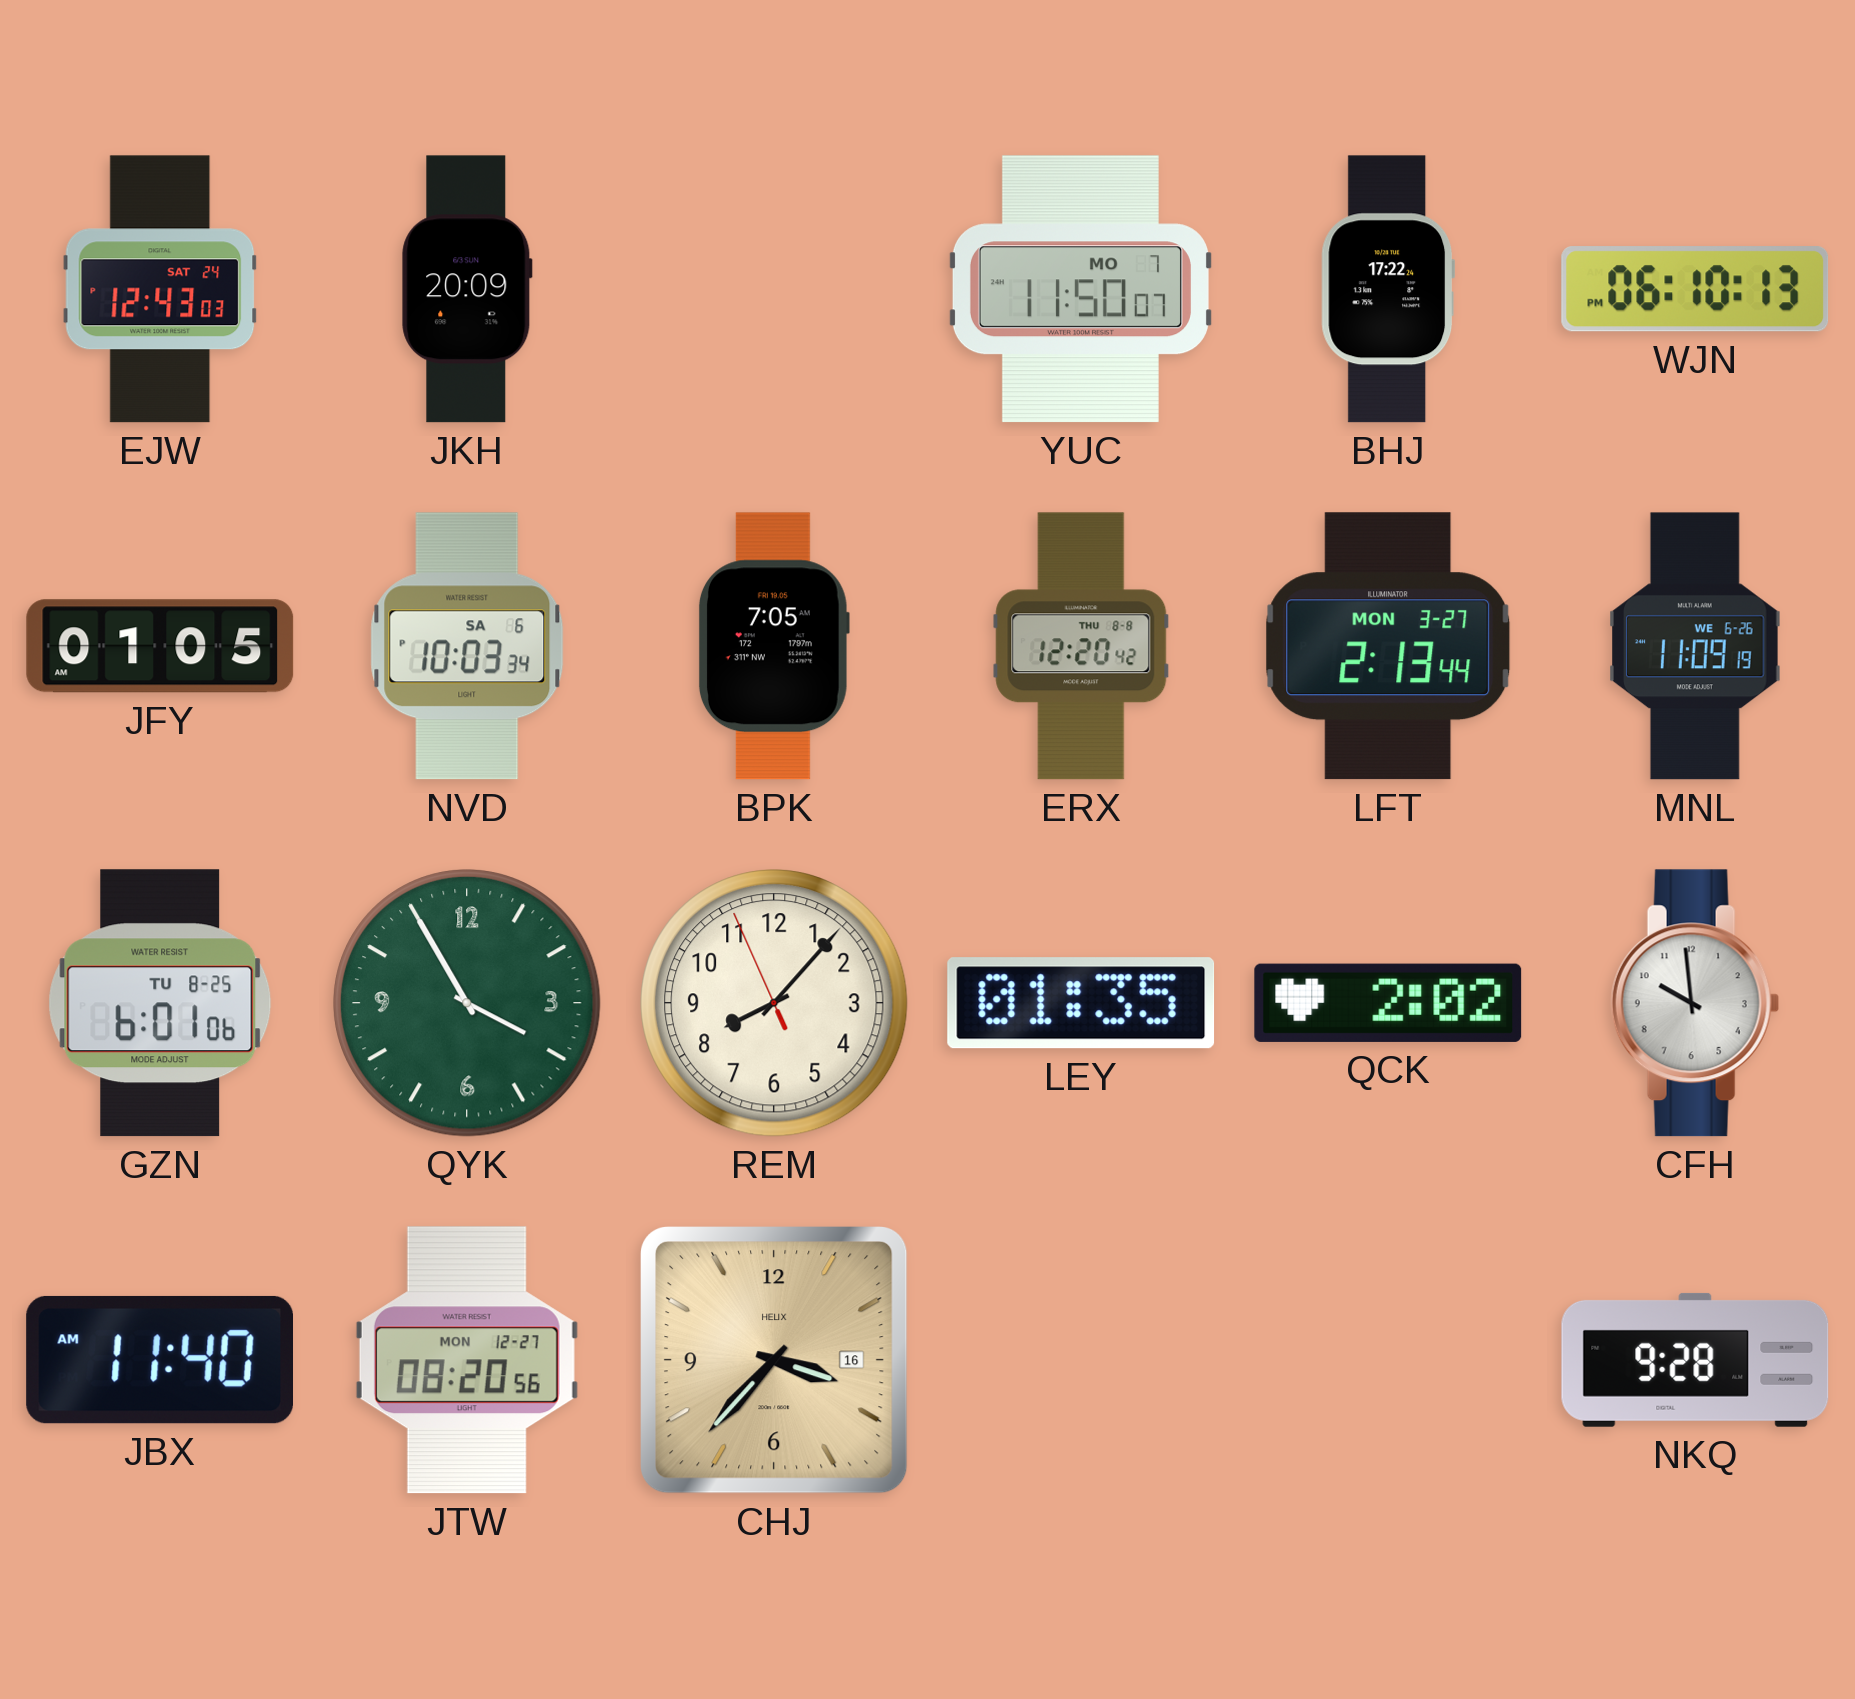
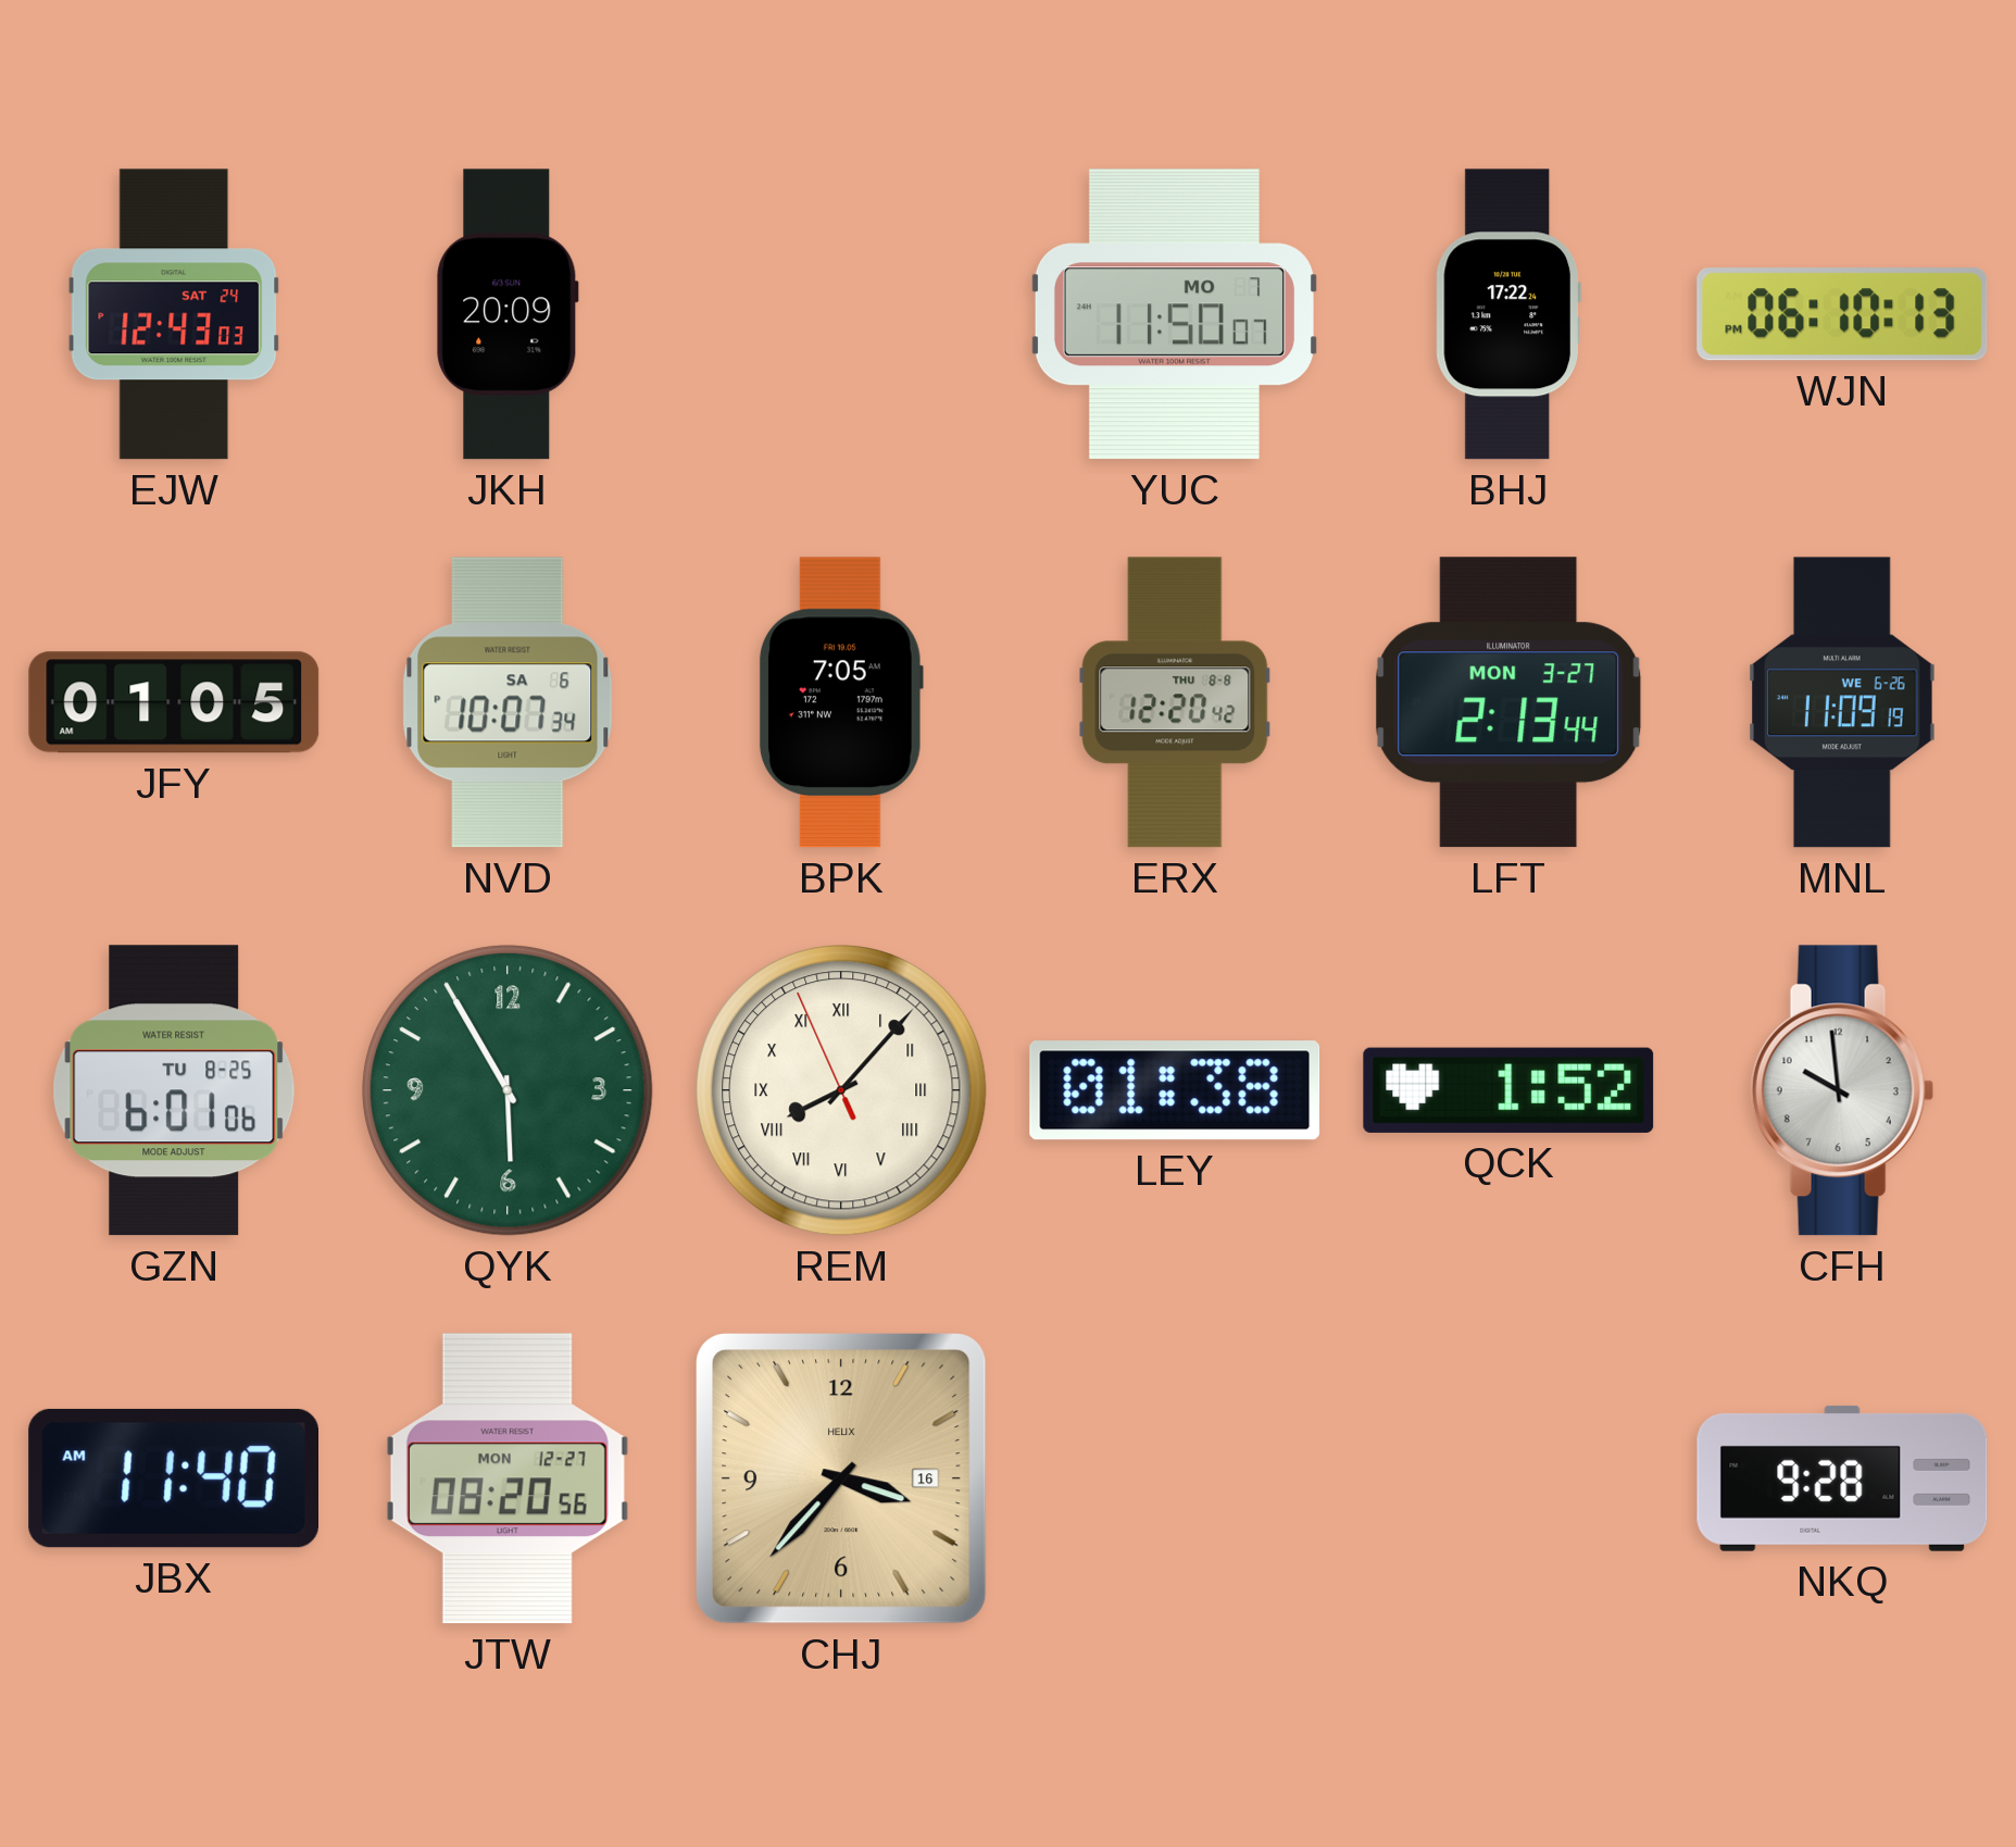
NVD: 10:03 -> 10:07 (508, 702)
QYK: 3:55 -> 5:55 (508, 1090)
REM numerals: Arabic -> Roman (841, 1090)
LEY: 01:35 -> 01:38 (1175, 1090)
QCK: 2:02 -> 1:52 (1508, 1090)
